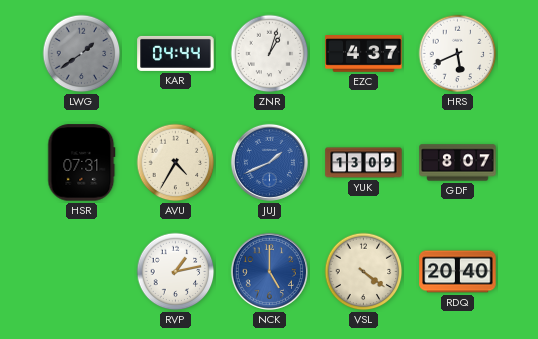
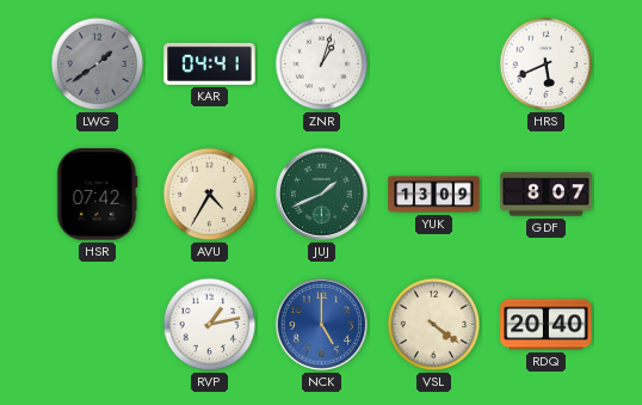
KAR: 04:44 -> 04:41 (210, 63)
EZC: 4:37 -> none (364, 54)
HSR: 07:31 -> 07:42 (98, 195)
JUJ dial: blue -> green (321, 194)
